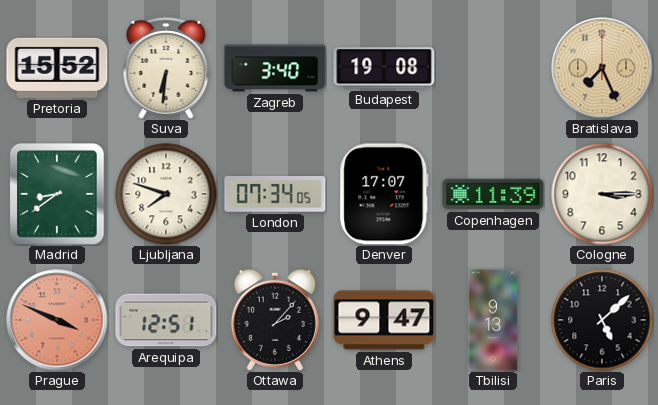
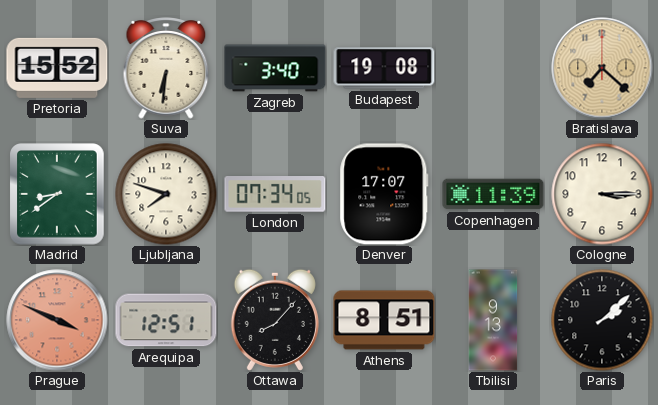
Bratislava: 7:26 -> 7:22 (602, 68)
Ottawa: 2:07 -> 8:07 (275, 320)
Athens: 9:47 -> 8:51 (384, 320)
Paris: 5:08 -> 2:08 (602, 320)
